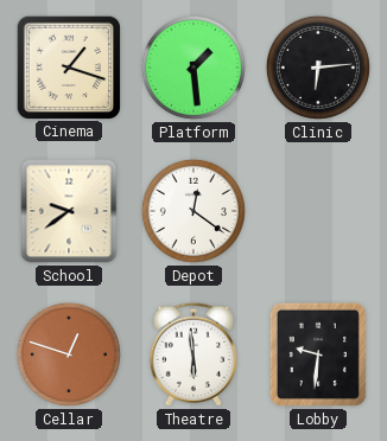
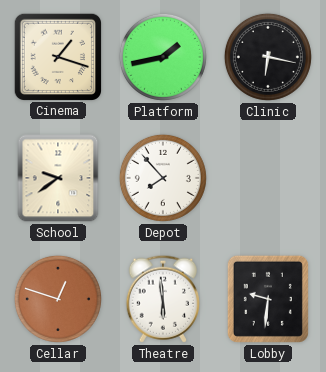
Platform: 1:29 -> 1:43 (163, 57)
Clinic: 6:14 -> 6:17 (268, 57)
Depot: 12:21 -> 7:53 (163, 178)
